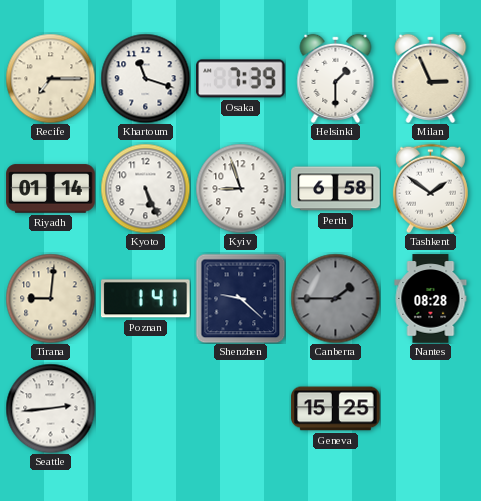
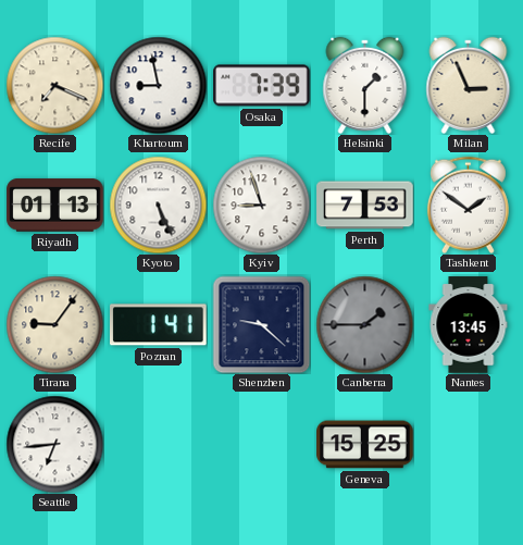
Recife: 7:15 -> 7:19 (54, 85)
Khartoum: 11:18 -> 8:58 (158, 85)
Riyadh: 01:14 -> 01:13 (55, 206)
Perth: 6:58 -> 7:53 (365, 206)
Tirana: 9:01 -> 9:06 (54, 324)
Nantes: 08:28 -> 13:45 (469, 325)
Seattle: 2:44 -> 6:44 (54, 444)
